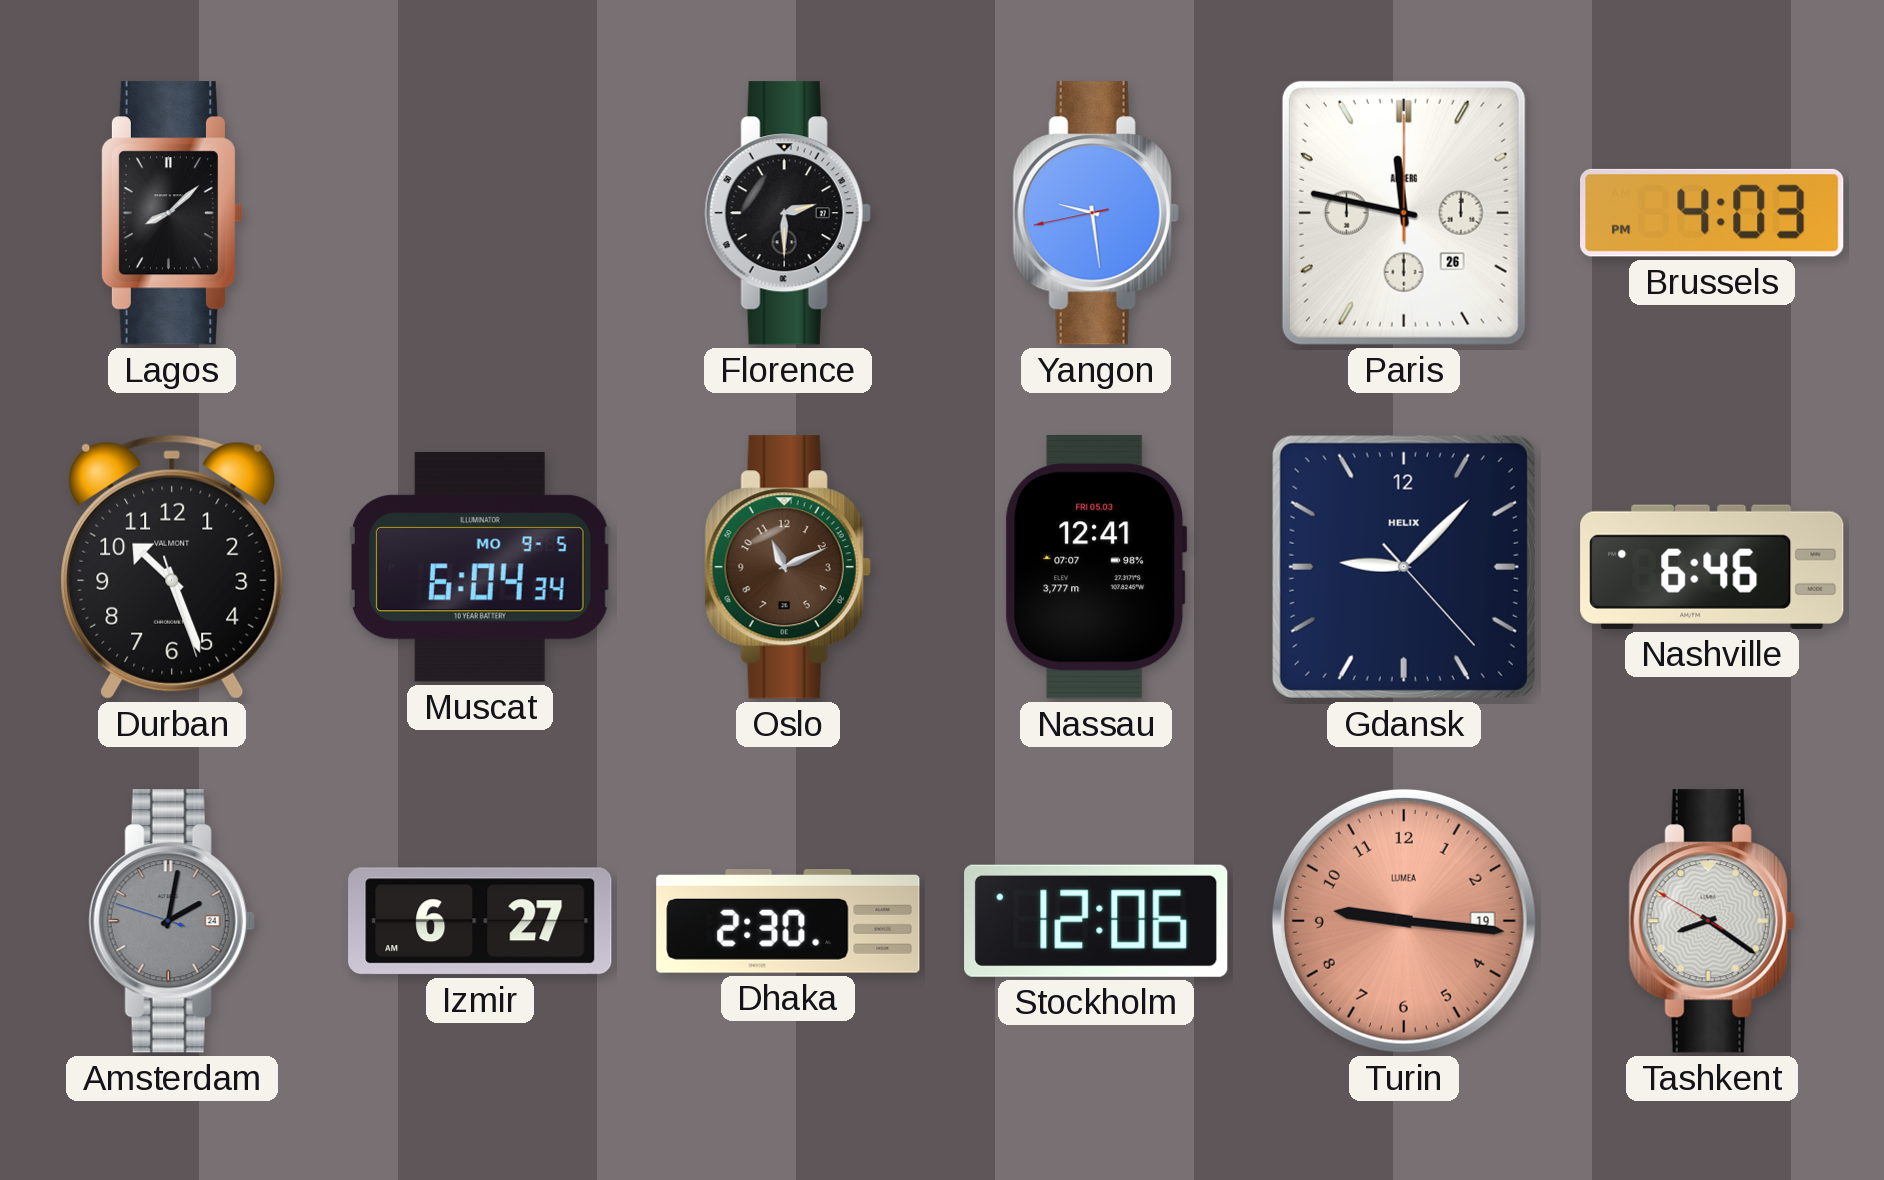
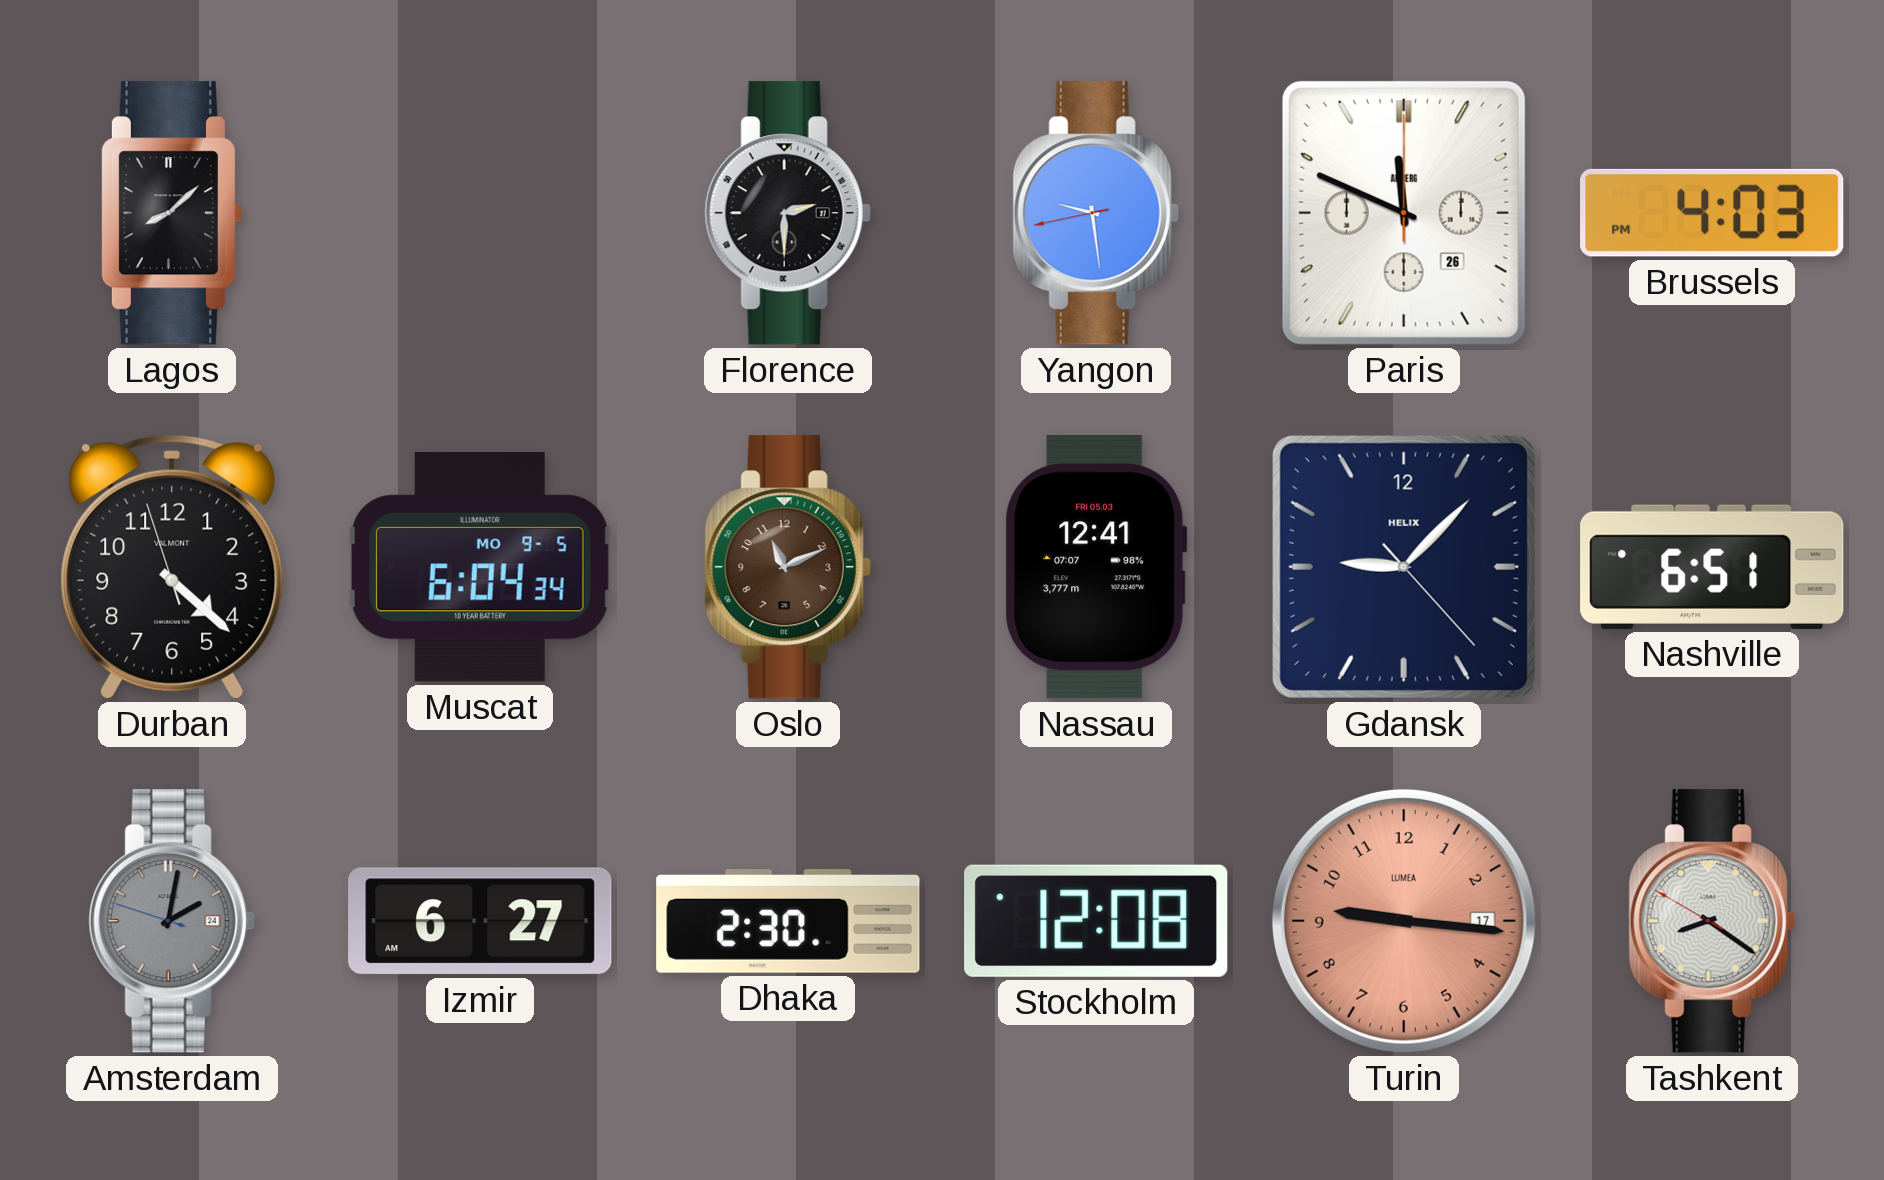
Paris: 11:47 -> 11:49 (1404, 213)
Durban: 10:26 -> 4:21 (172, 567)
Nashville: 6:46 -> 6:51 (1712, 567)
Stockholm: 12:06 -> 12:08 (1096, 921)
Turin date: 19 -> 17 (1404, 921)
